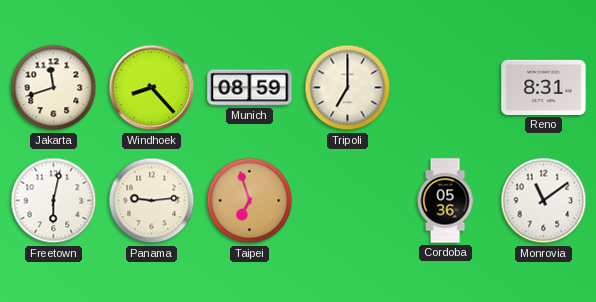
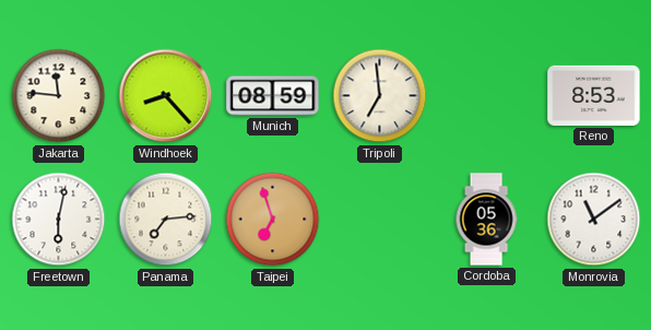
Jakarta: 11:42 -> 11:46 (59, 96)
Tripoli: 7:00 -> 6:59 (380, 96)
Reno: 8:31 -> 8:53 (594, 95)
Panama: 9:14 -> 7:14 (166, 220)
